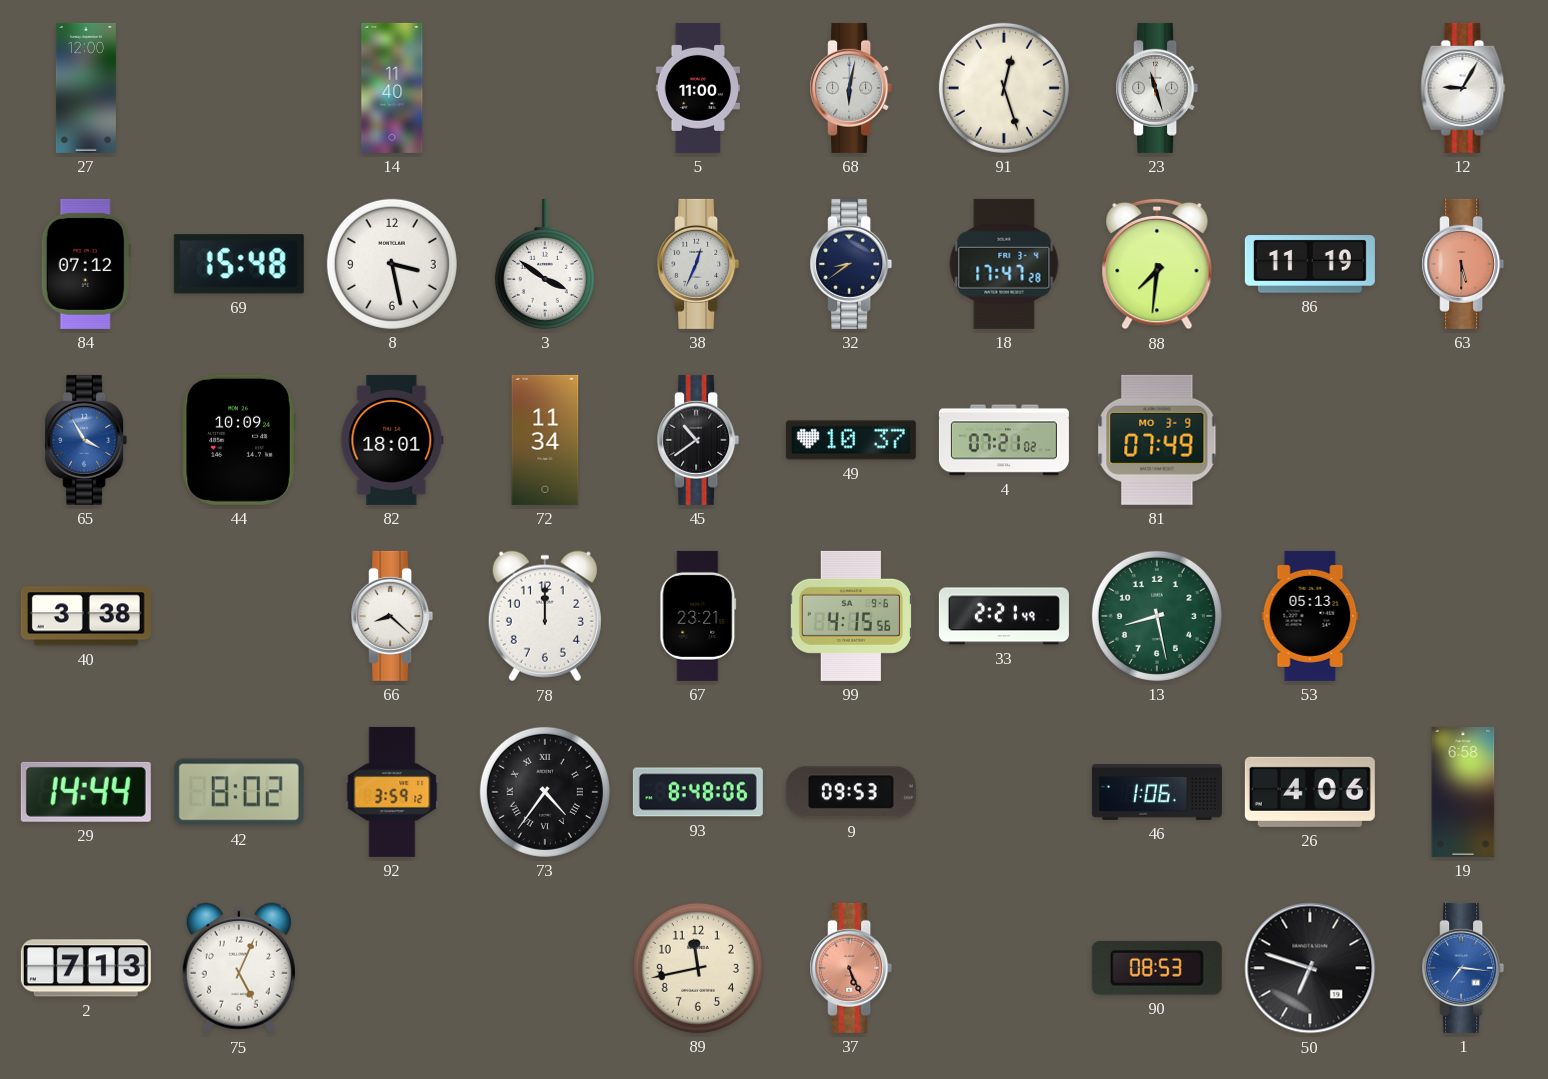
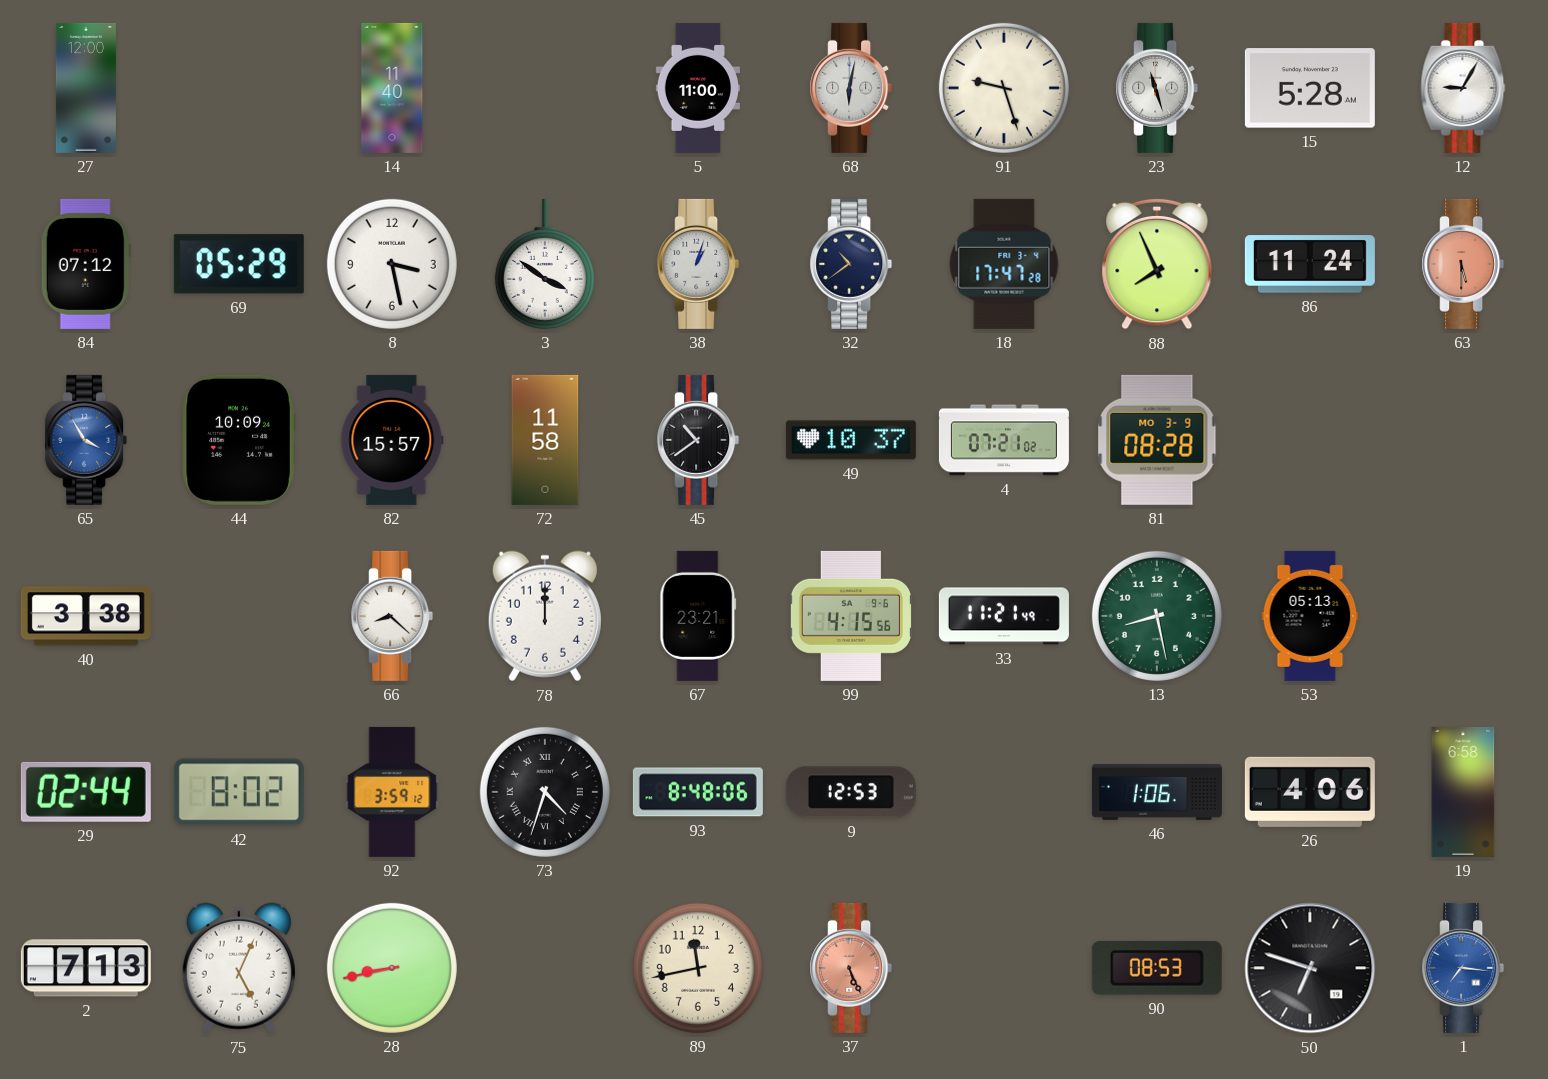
91: 12:27 -> 9:27 (1004, 88)
15: none -> 5:28 (1310, 88)
69: 15:48 -> 05:29 (239, 264)
38: 12:34 -> 1:03 (698, 264)
32: 8:39 -> 10:39 (851, 264)
88: 7:31 -> 7:56 (1157, 264)
86: 11:19 -> 11:24 (1310, 264)
82: 18:01 -> 15:57 (392, 440)
72: 11:34 -> 11:58 (545, 440)
81: 07:49 -> 08:28 (1157, 440)
33: 2:21 -> 11:21 (1004, 616)
29: 14:44 -> 02:44 (86, 792)
73: 4:36 -> 4:33 (545, 792)
9: 09:53 -> 12:53 (851, 792)
28: none -> 8:43 (392, 968)
